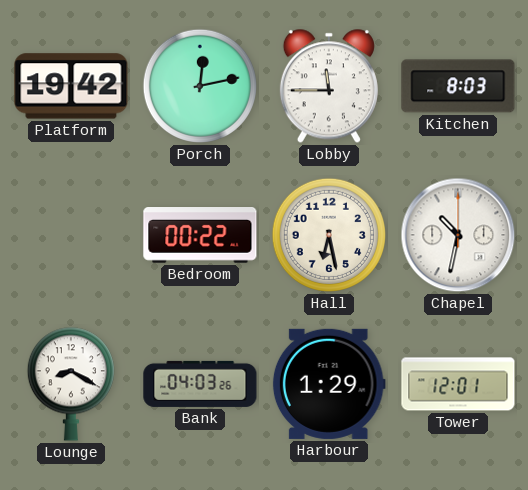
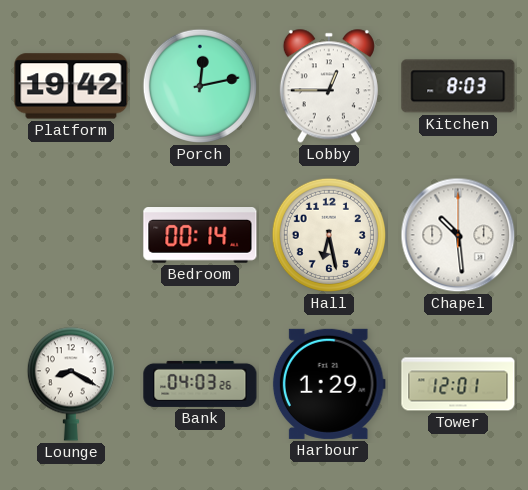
Lobby: 11:45 -> 12:45 (329, 86)
Bedroom: 00:22 -> 00:14 (200, 236)
Chapel: 10:32 -> 10:29 (458, 235)
